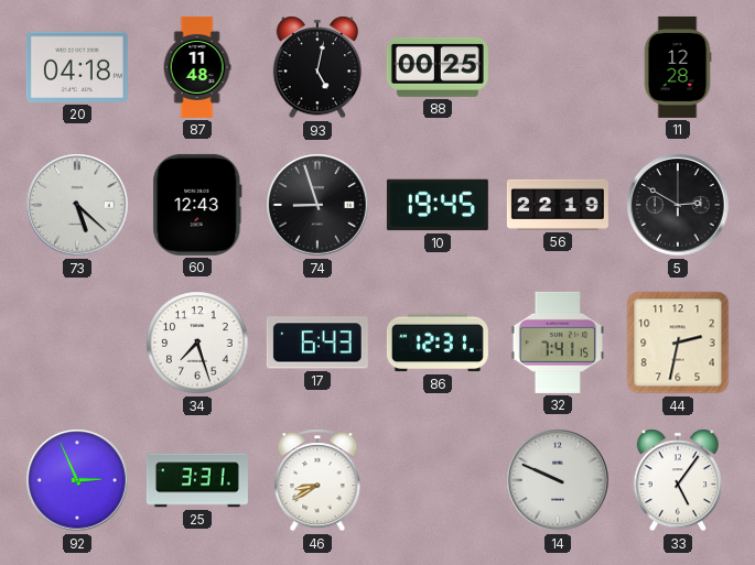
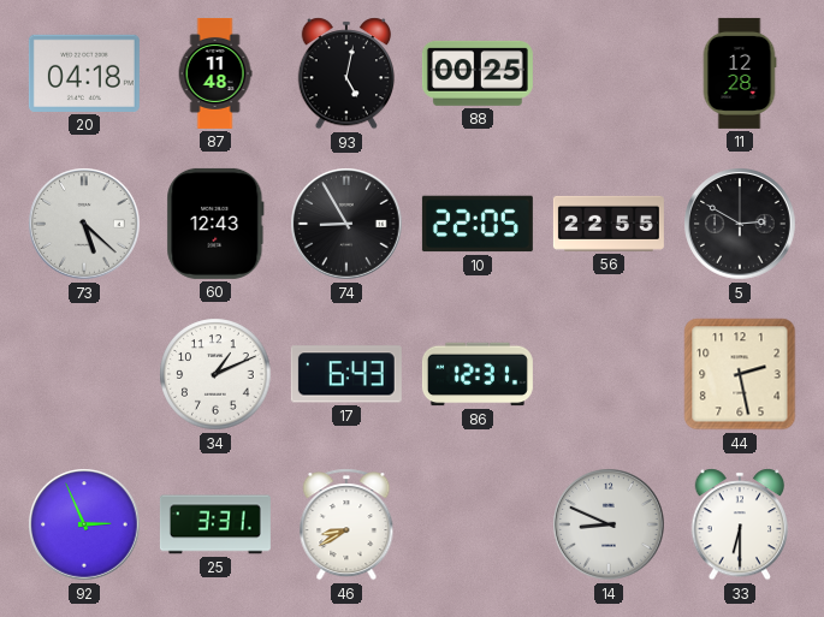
74: 8:57 -> 8:55 (346, 224)
10: 19:45 -> 22:05 (478, 224)
56: 22:19 -> 22:55 (609, 224)
34: 7:27 -> 1:11 (215, 374)
32: 7:41 -> none (558, 343)
44: 2:32 -> 2:28 (740, 374)
14: 9:49 -> 8:49 (609, 524)
33: 5:06 -> 6:30 (740, 524)
